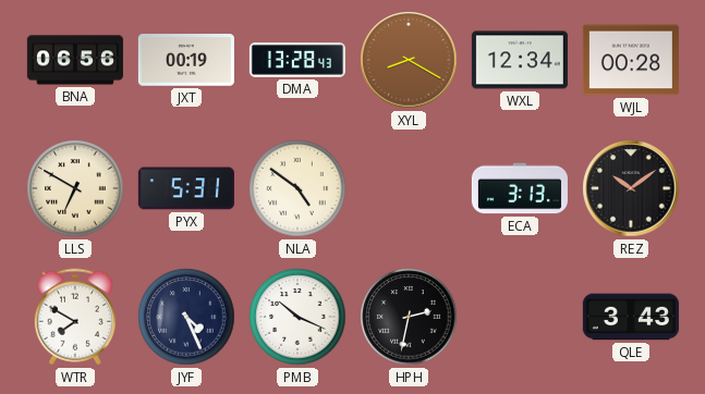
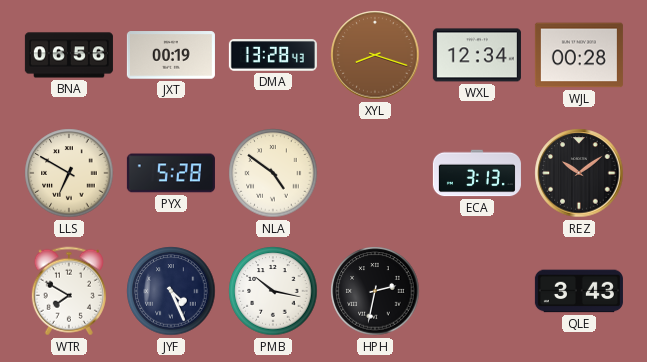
XYL: 8:20 -> 8:18 (375, 55)
PYX: 5:31 -> 5:28 (171, 173)
PMB: 10:19 -> 10:17 (273, 291)
